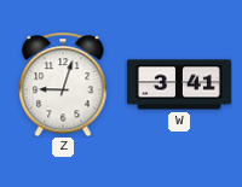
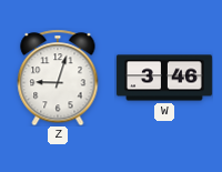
W: 3:41 -> 3:46 (164, 78)
